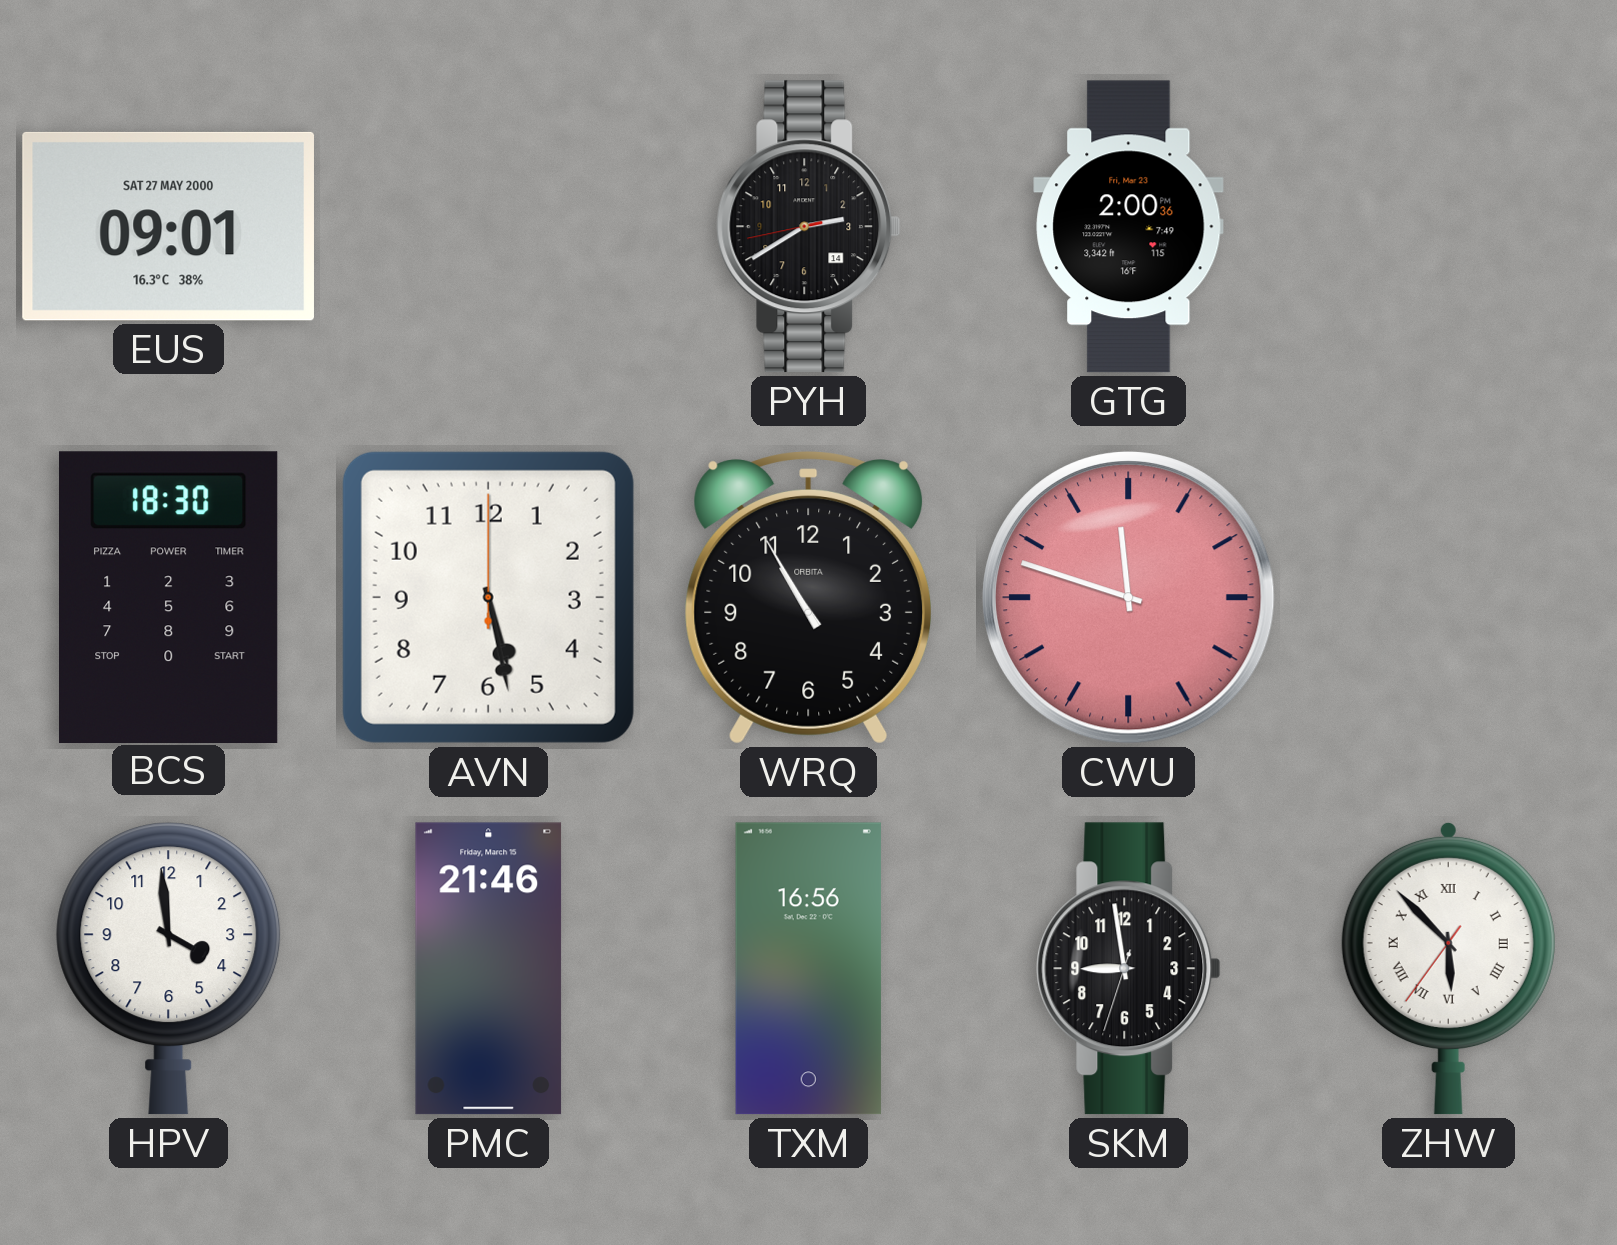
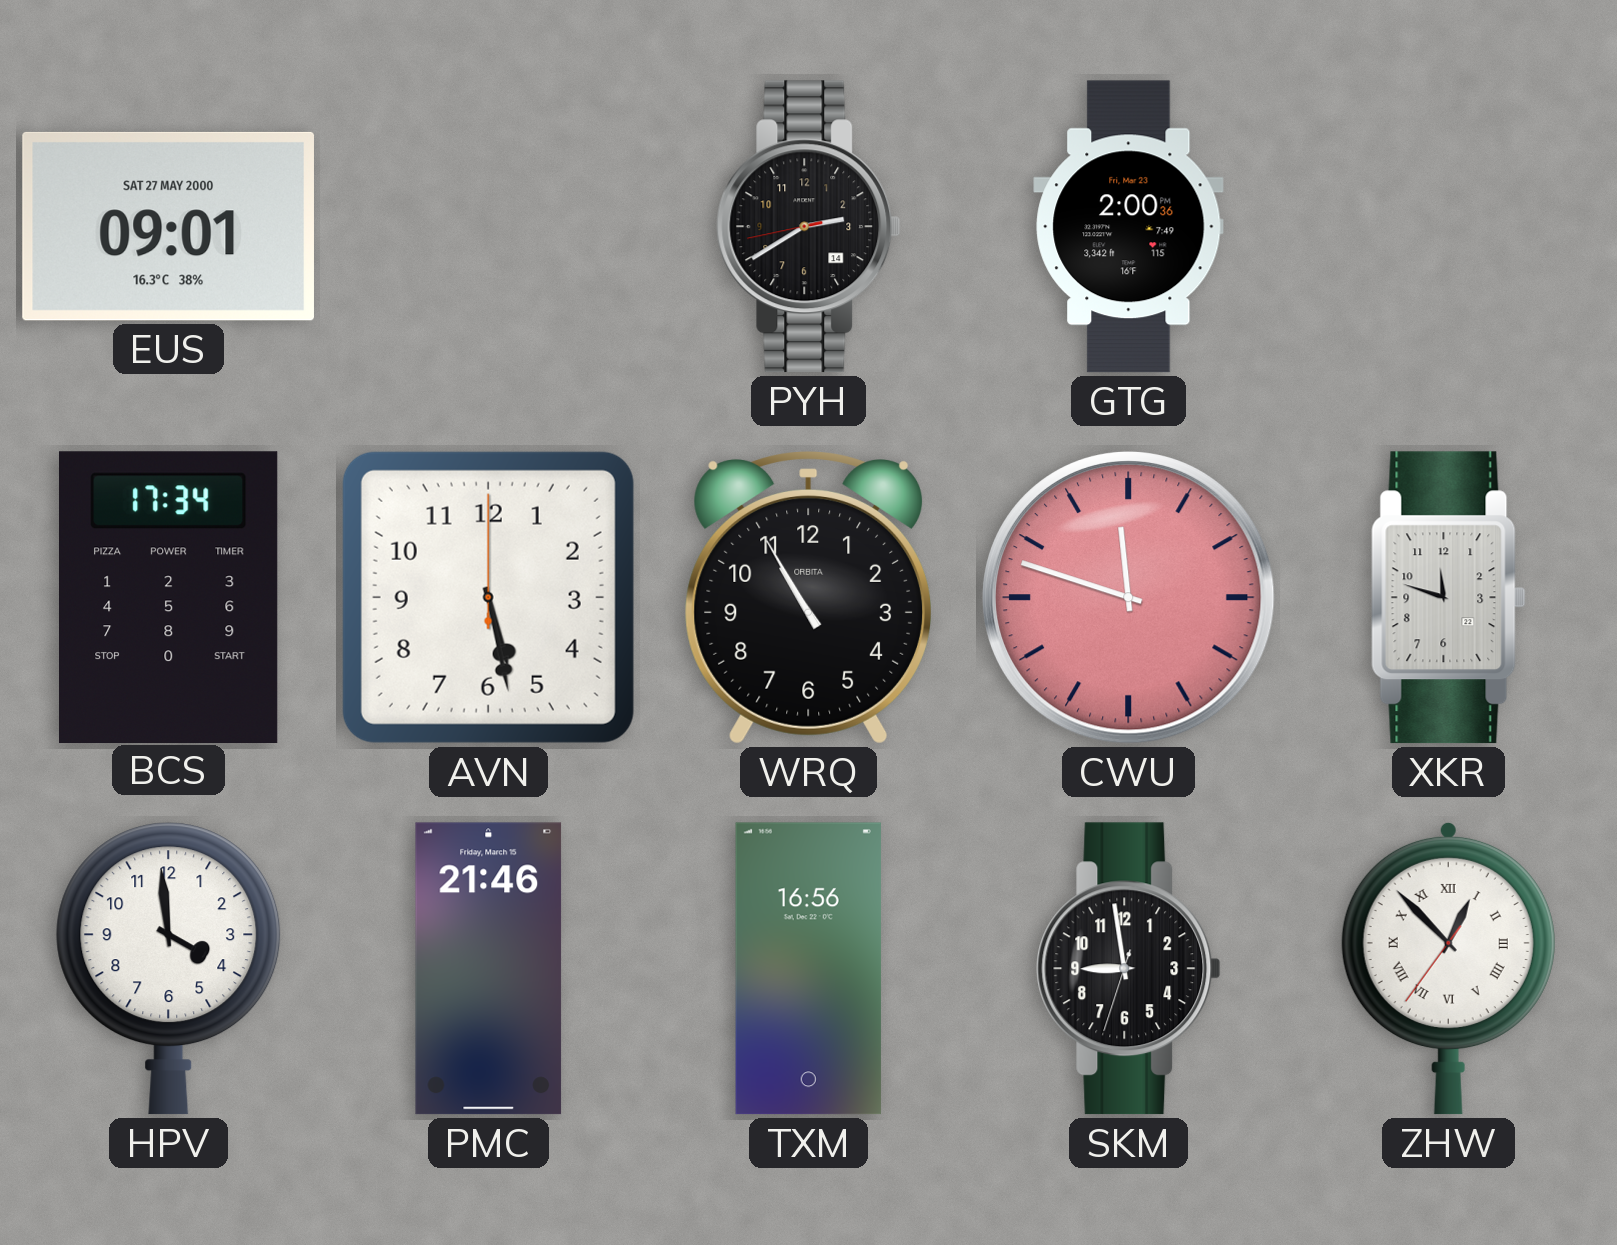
BCS: 18:30 -> 17:34 (169, 597)
XKR: none -> 11:48 (1449, 598)
ZHW: 5:52 -> 12:52 (1448, 968)
